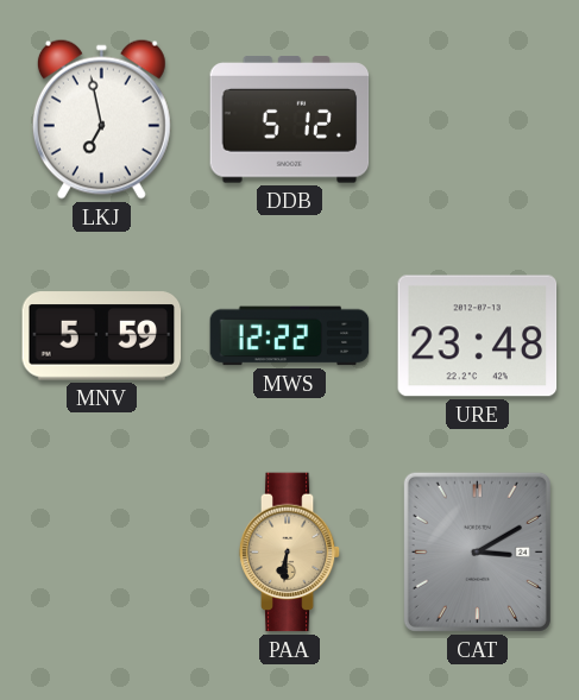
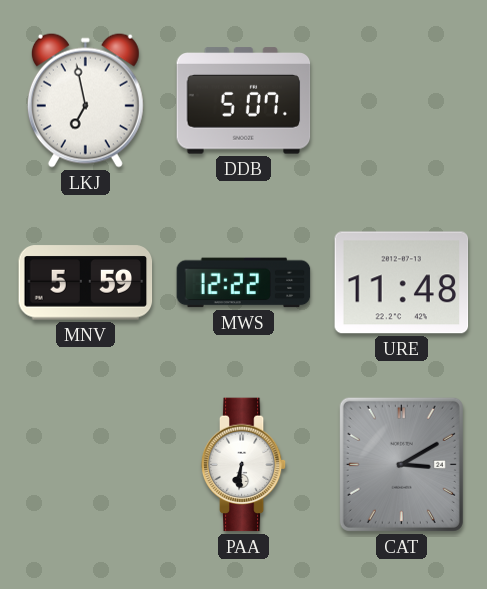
DDB: 5:12 -> 5:07 (244, 101)
URE: 23:48 -> 11:48 (402, 283)
PAA dial: champagne -> white (244, 465)
